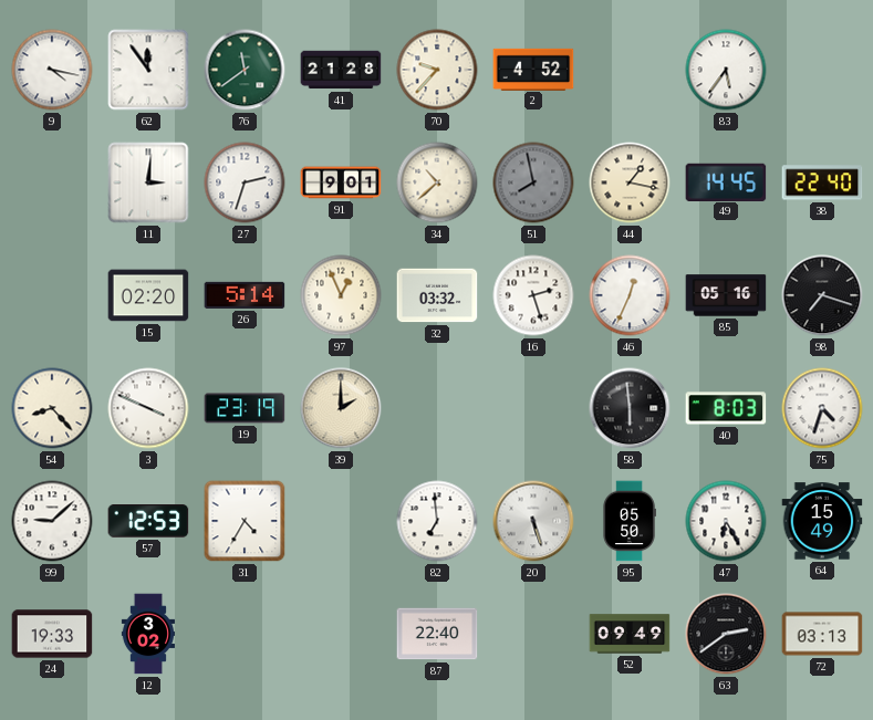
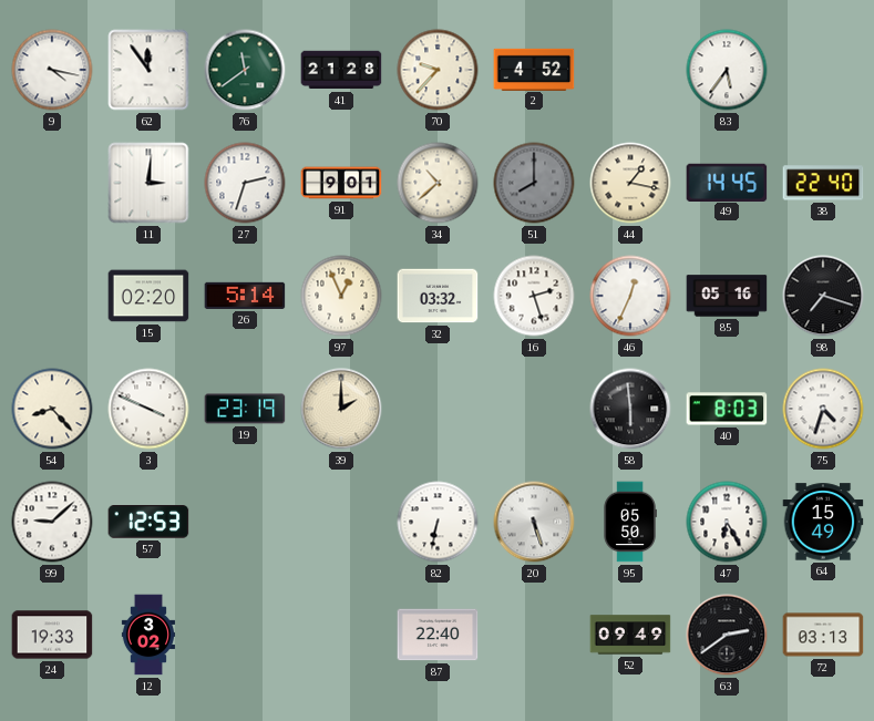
51: 7:58 -> 8:00 (534, 183)
31: 4:35 -> none (245, 521)
82: 6:59 -> 6:32 (438, 522)
